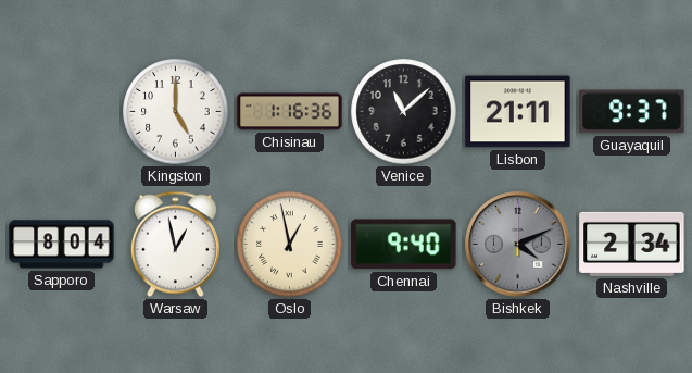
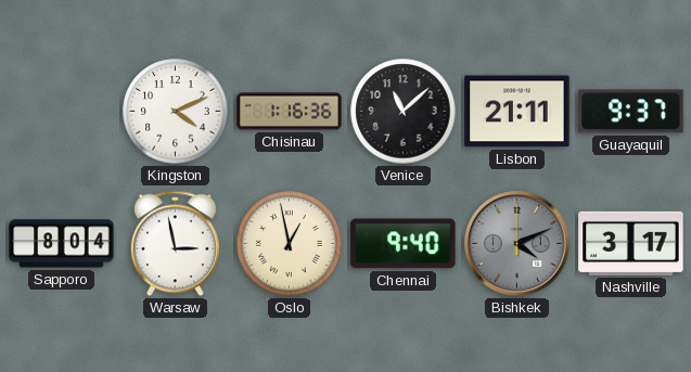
Kingston: 5:00 -> 4:11 (176, 112)
Warsaw: 12:58 -> 2:58 (175, 244)
Nashville: 2:34 -> 3:17 (631, 243)
